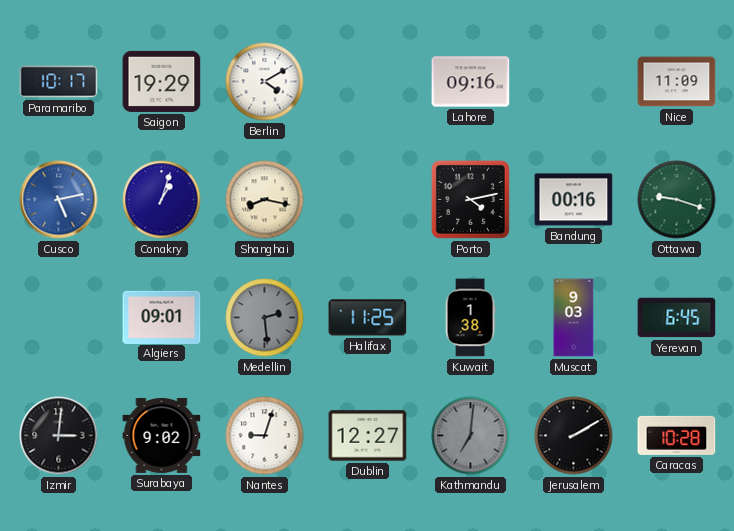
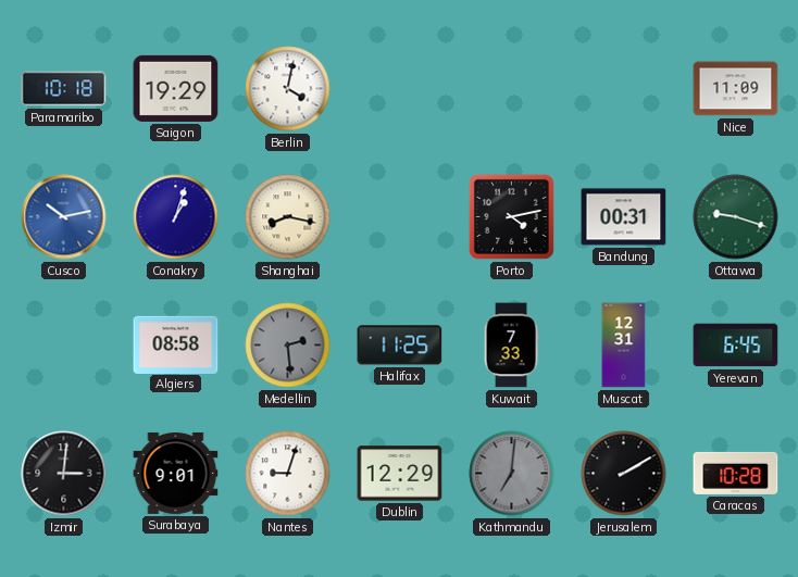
Paramaribo: 10:17 -> 10:18 (64, 89)
Berlin: 4:10 -> 4:02 (288, 89)
Lahore: 09:16 -> none (471, 82)
Cusco: 5:13 -> 10:13 (64, 217)
Bandung: 00:16 -> 00:31 (624, 217)
Algiers: 09:01 -> 08:58 (176, 344)
Kuwait: 1:38 -> 7:33 (511, 346)
Muscat: 9:03 -> 12:31 (624, 346)
Surabaya: 9:02 -> 9:01 (176, 473)
Dublin: 12:27 -> 12:29 (400, 474)
